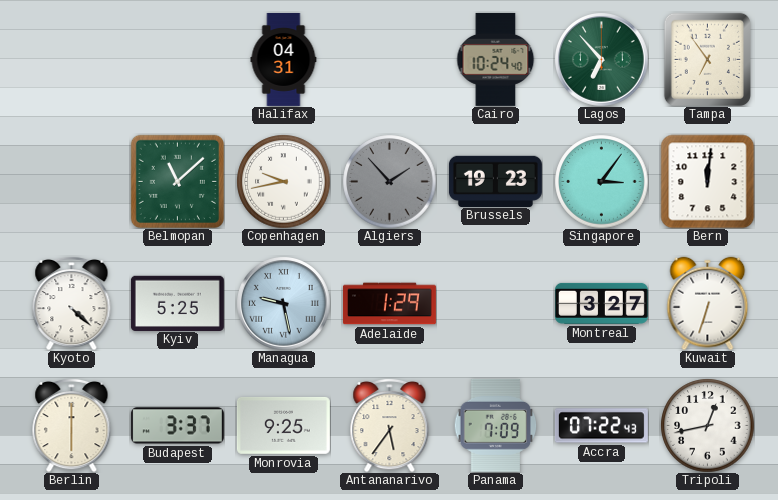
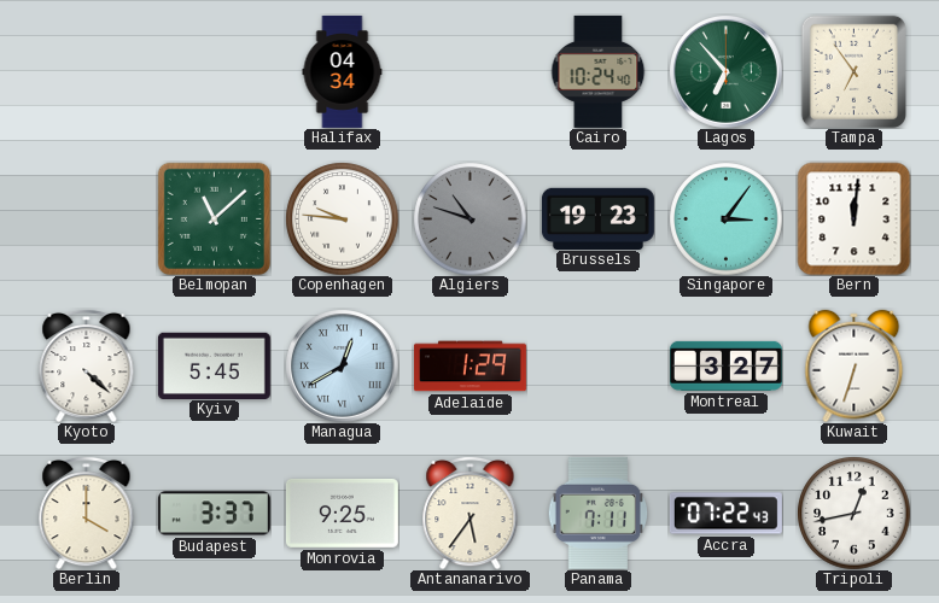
Halifax: 04:31 -> 04:34 (343, 71)
Copenhagen: 9:43 -> 9:46 (342, 218)
Algiers: 1:53 -> 10:48 (469, 218)
Kyiv: 5:25 -> 5:45 (214, 365)
Managua: 9:28 -> 12:40 (343, 367)
Berlin: 6:00 -> 4:00 (87, 513)
Panama: 7:09 -> 7:11 (599, 513)
